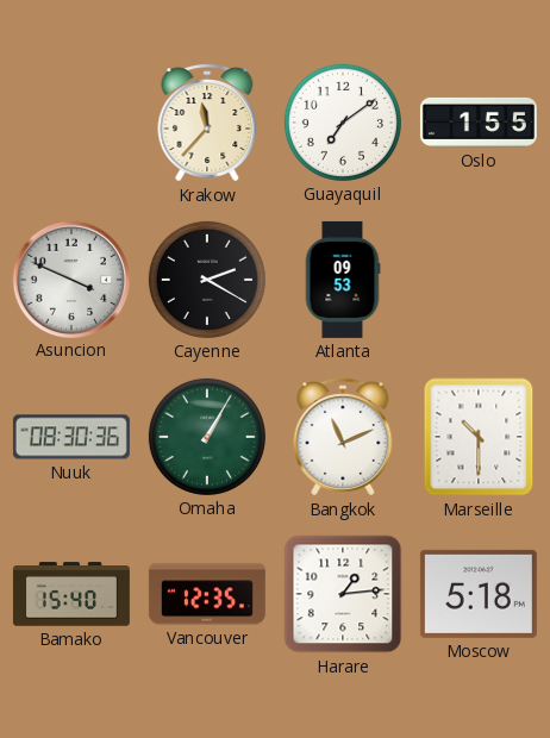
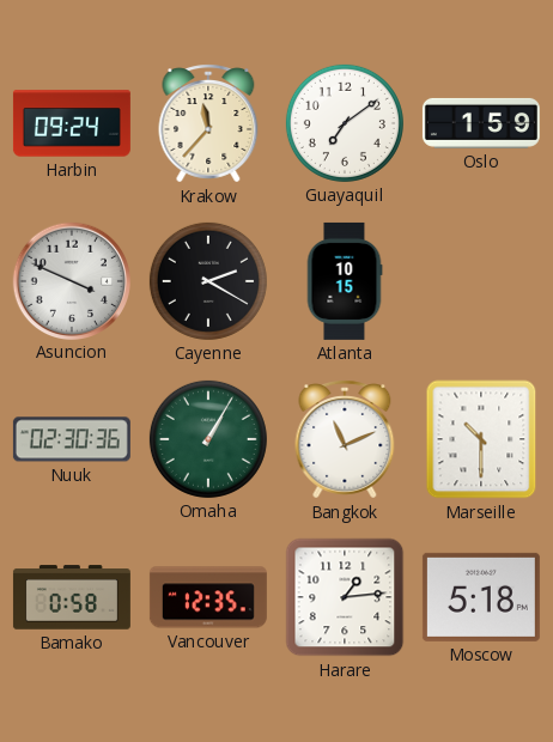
Harbin: none -> 09:24 (72, 123)
Oslo: 1:55 -> 1:59 (481, 123)
Atlanta: 09:53 -> 10:15 (345, 281)
Nuuk: 08:30 -> 02:30 (72, 439)
Bamako: 15:40 -> 0:58 (72, 597)
